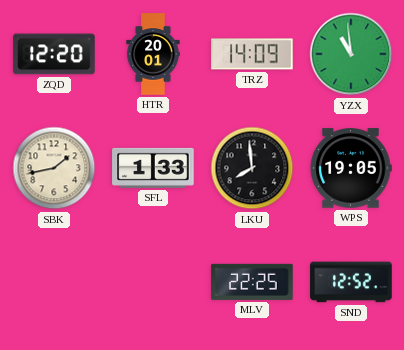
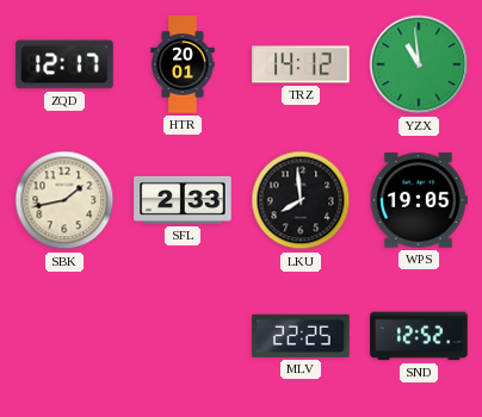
ZQD: 12:20 -> 12:17 (64, 64)
TRZ: 14:09 -> 14:12 (301, 64)
SFL: 1:33 -> 2:33 (183, 200)
